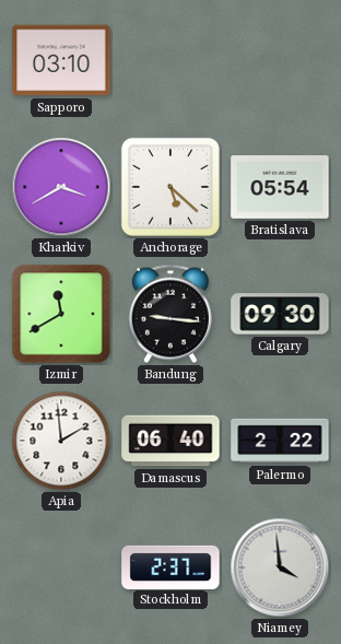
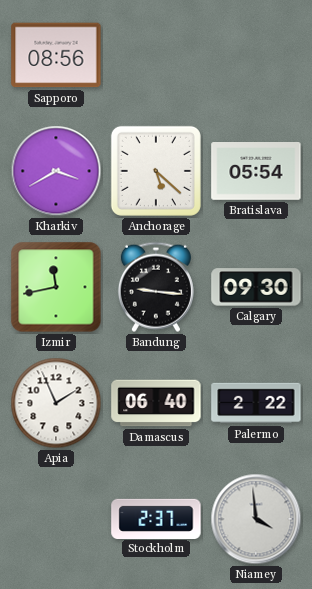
Sapporo: 03:10 -> 08:56 (56, 55)
Izmir: 11:40 -> 11:43 (56, 287)
Apia: 1:59 -> 1:56 (56, 403)
